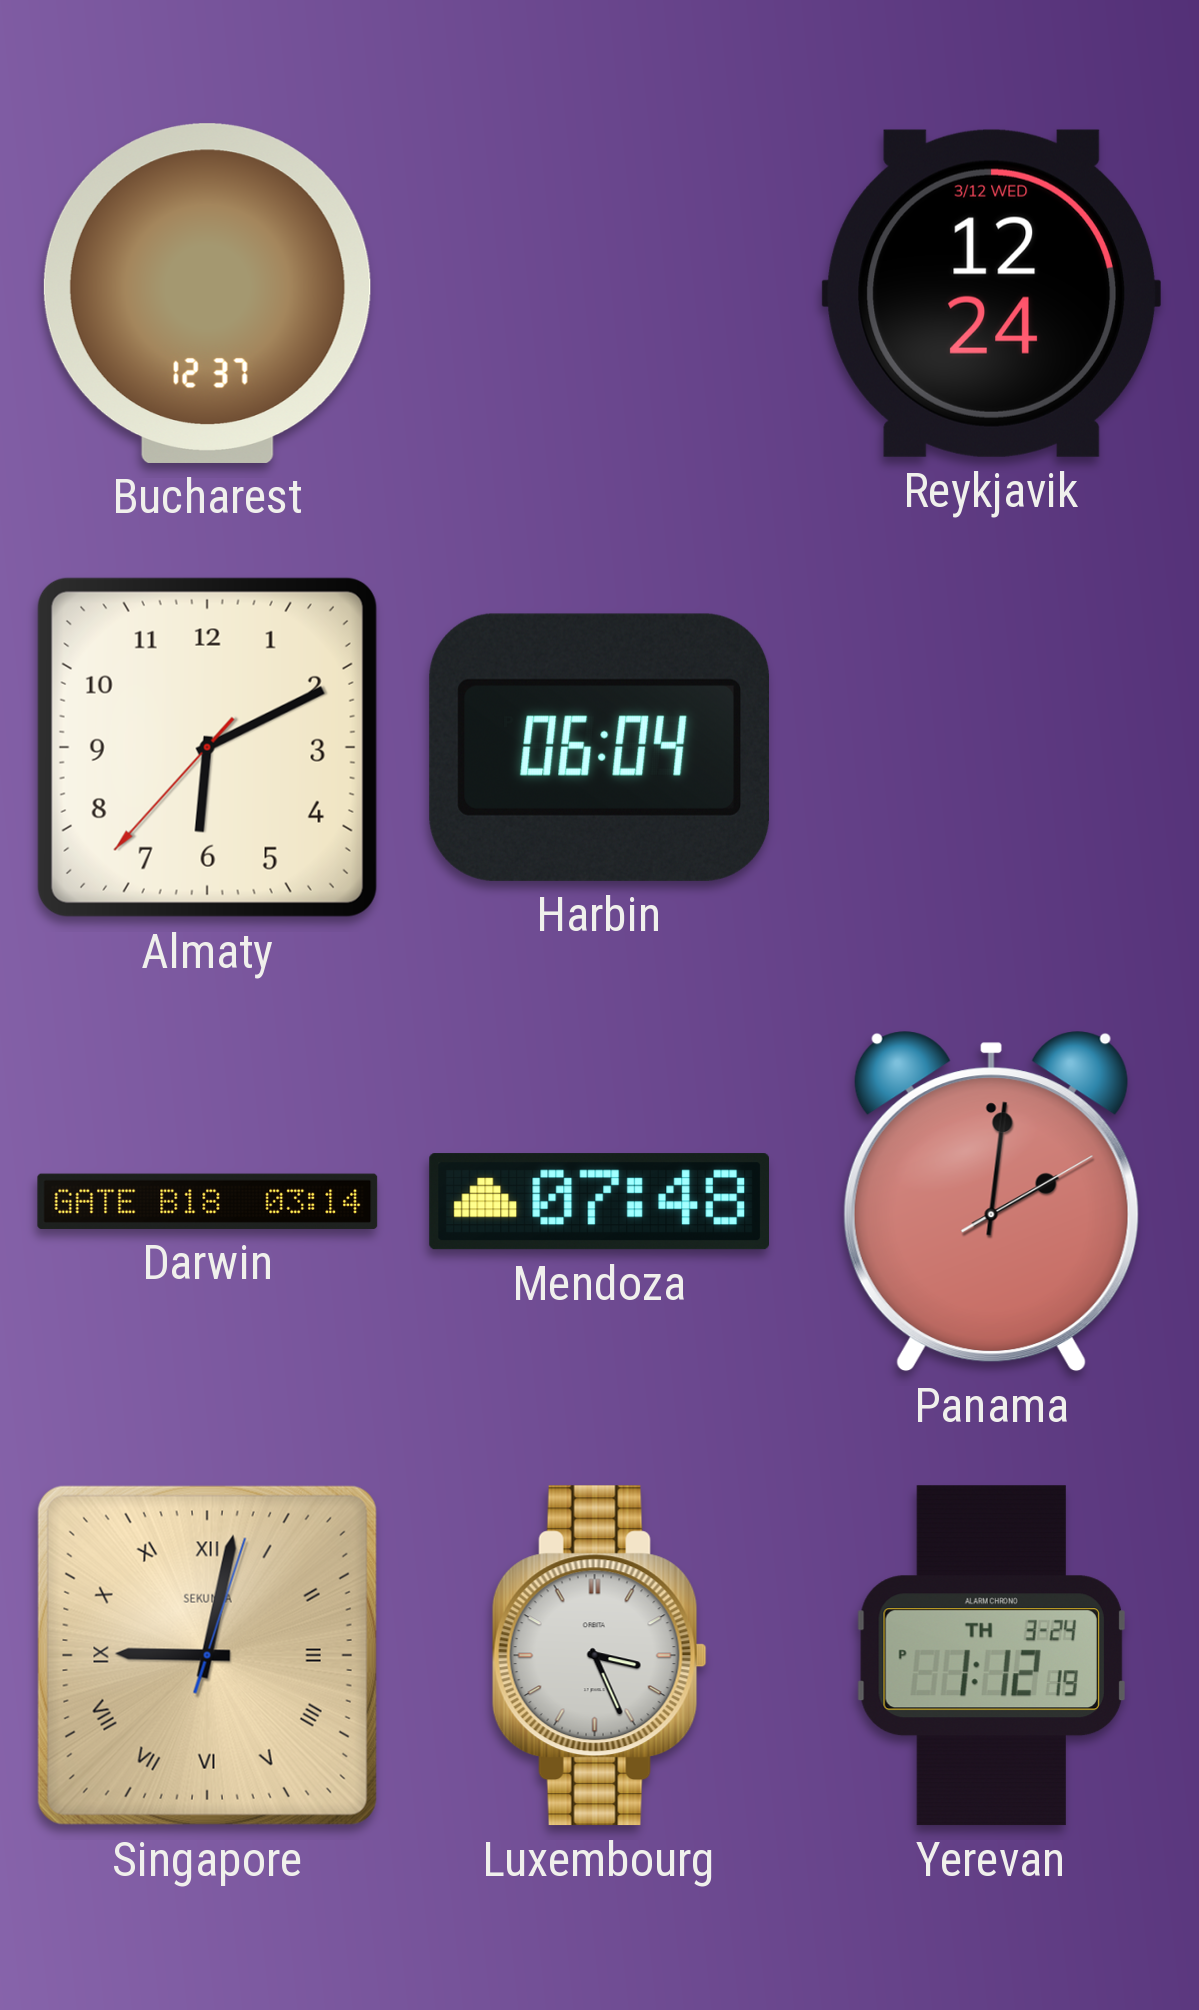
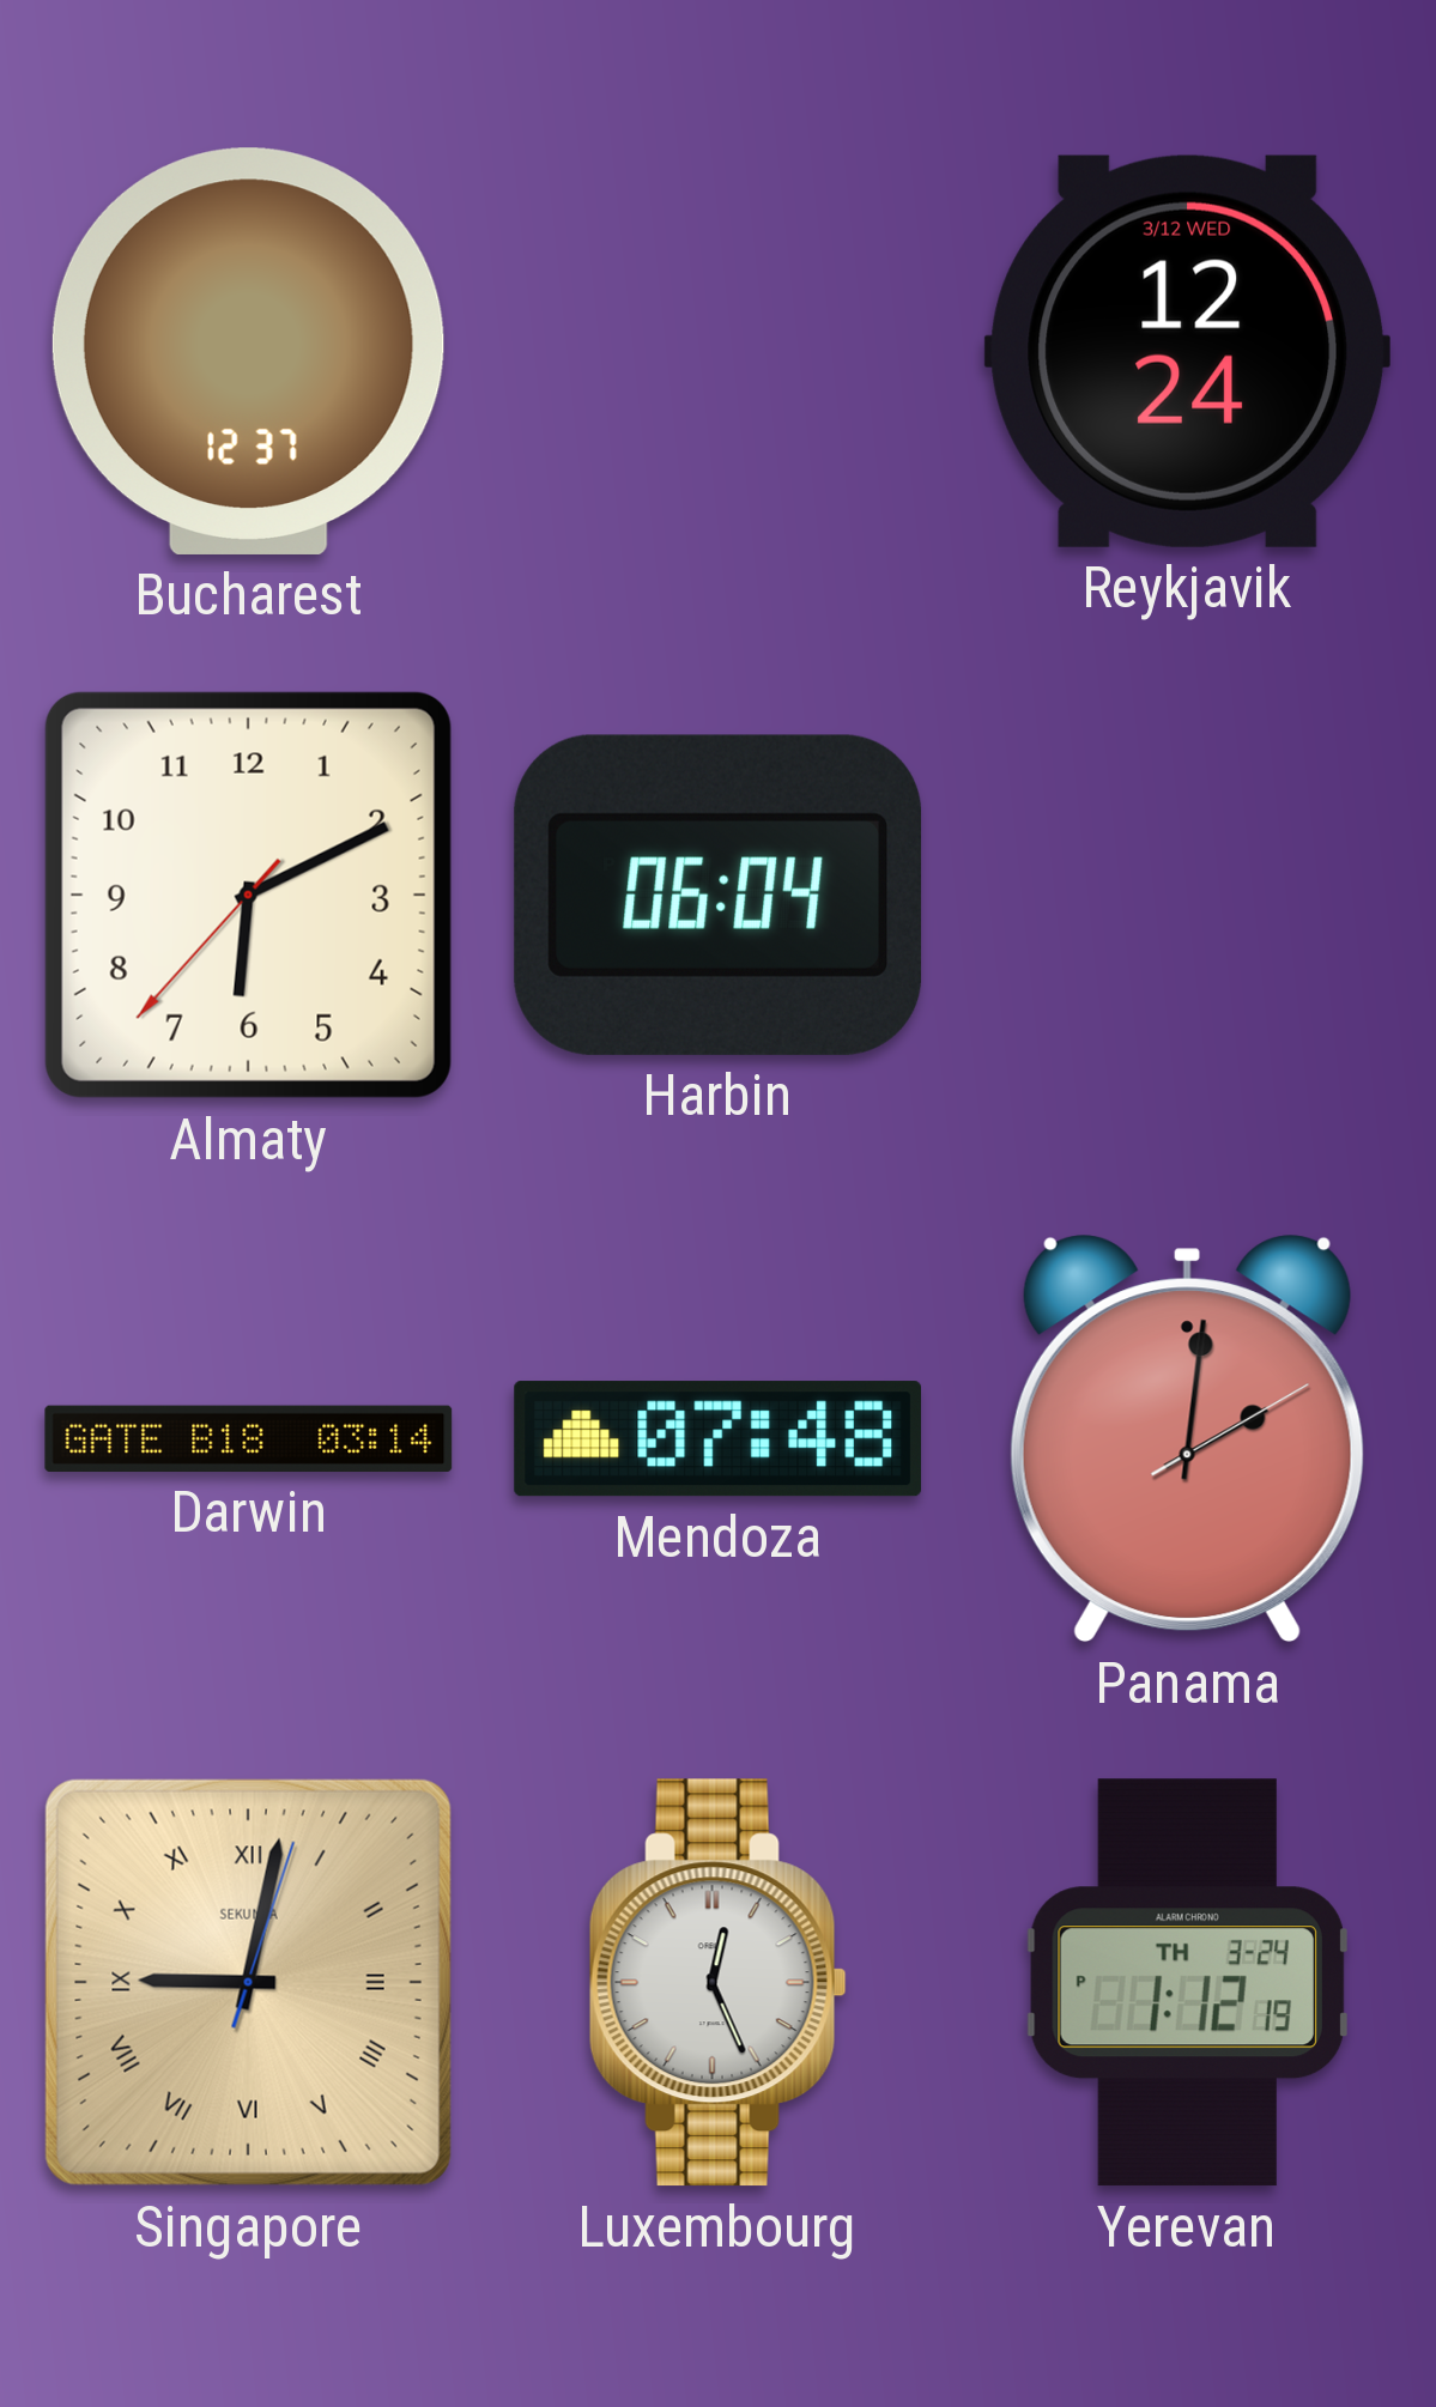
Luxembourg: 3:26 -> 12:26 (717, 1983)
